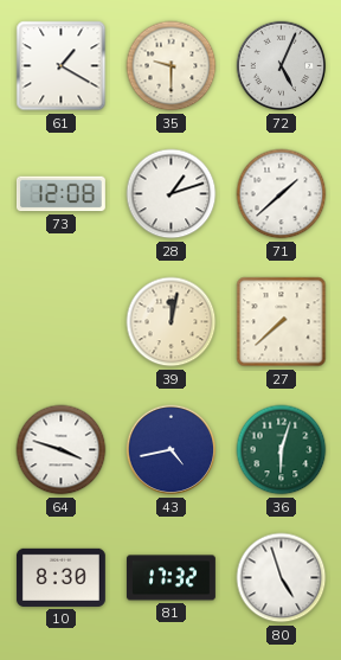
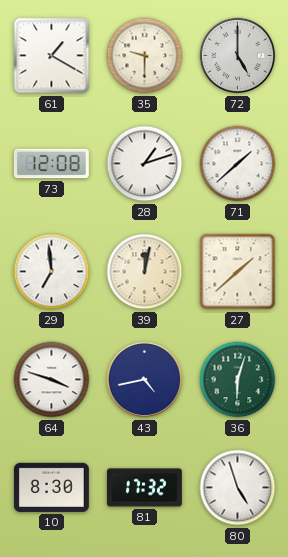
72: 5:04 -> 5:00 (238, 56)
29: none -> 6:59 (52, 272)
27: 7:38 -> 1:38 (238, 272)
